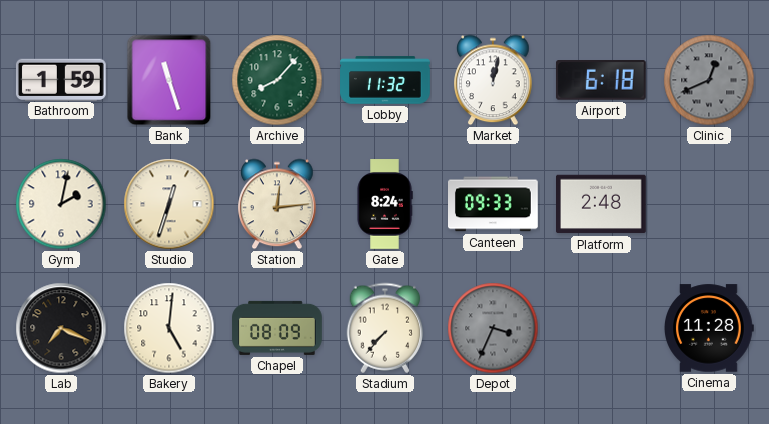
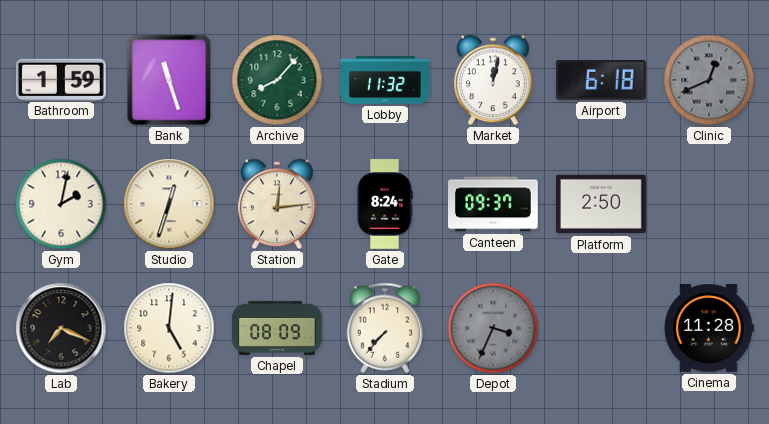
Canteen: 09:33 -> 09:37 (494, 204)
Platform: 2:48 -> 2:50 (602, 204)
